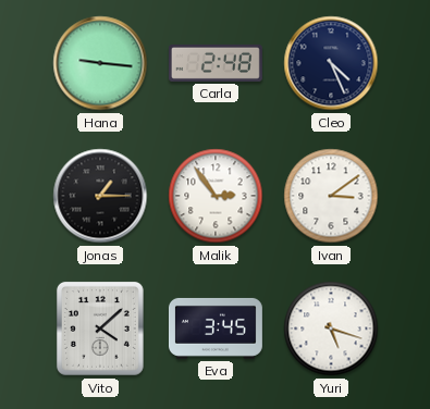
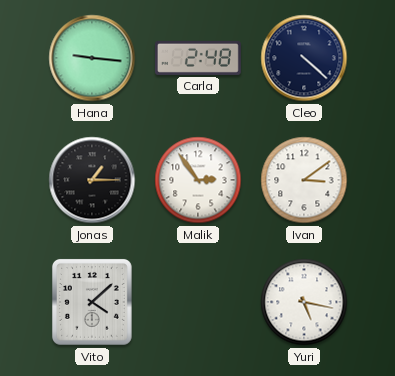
Cleo: 4:26 -> 4:22 (304, 58)
Eva: 3:45 -> none (216, 329)
Yuri: 5:18 -> 5:17 (304, 302)
